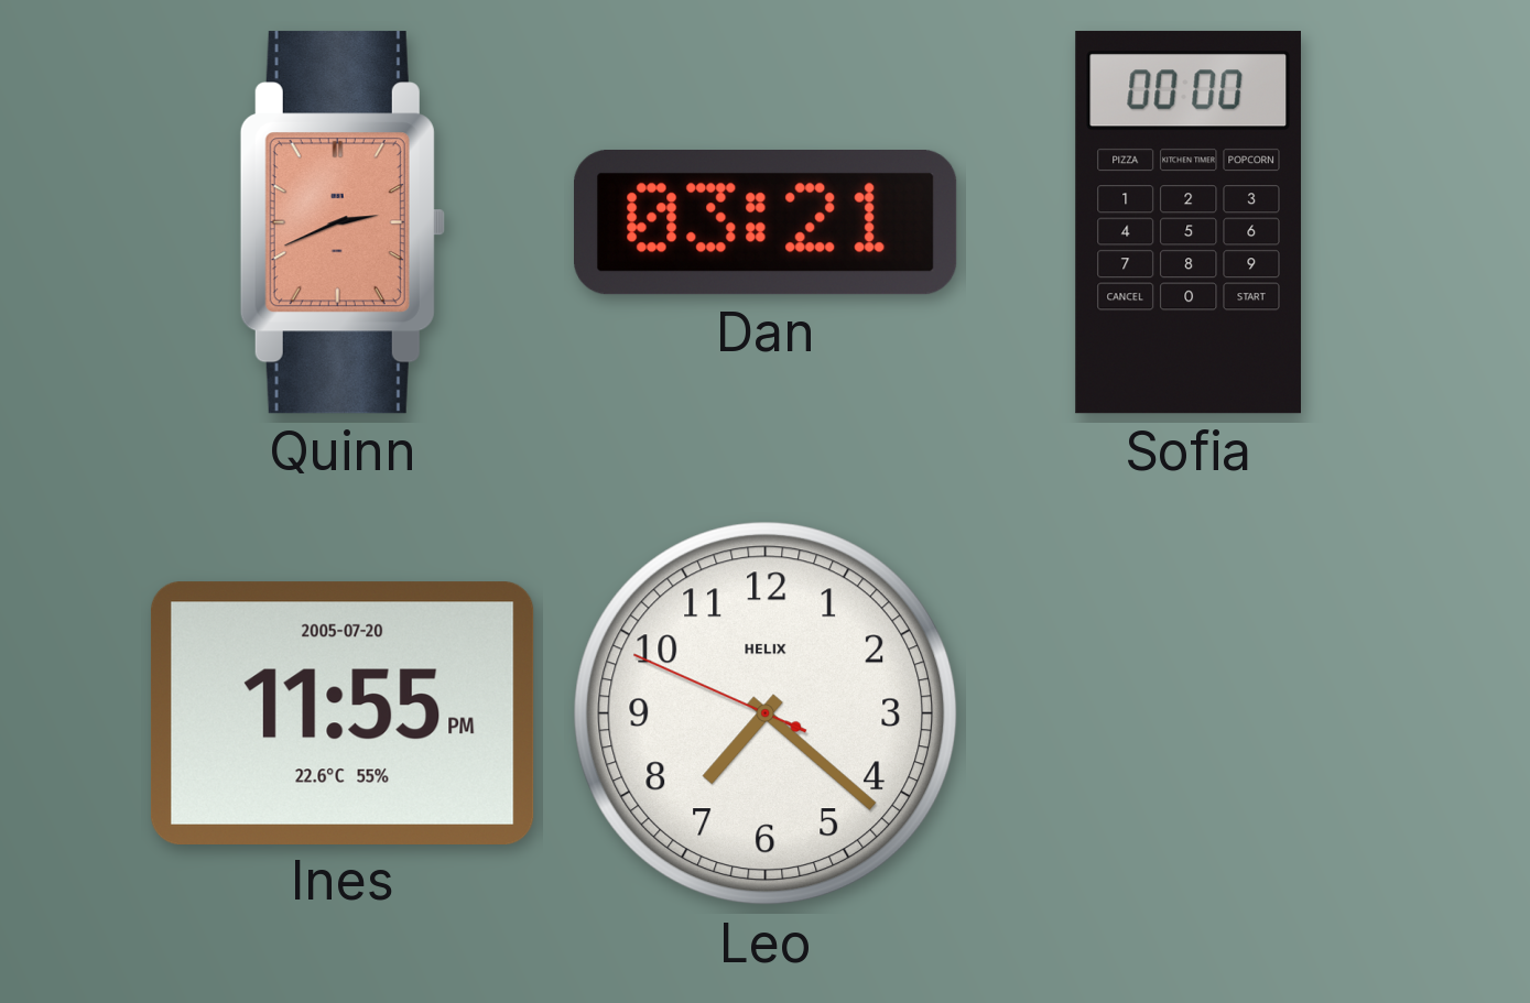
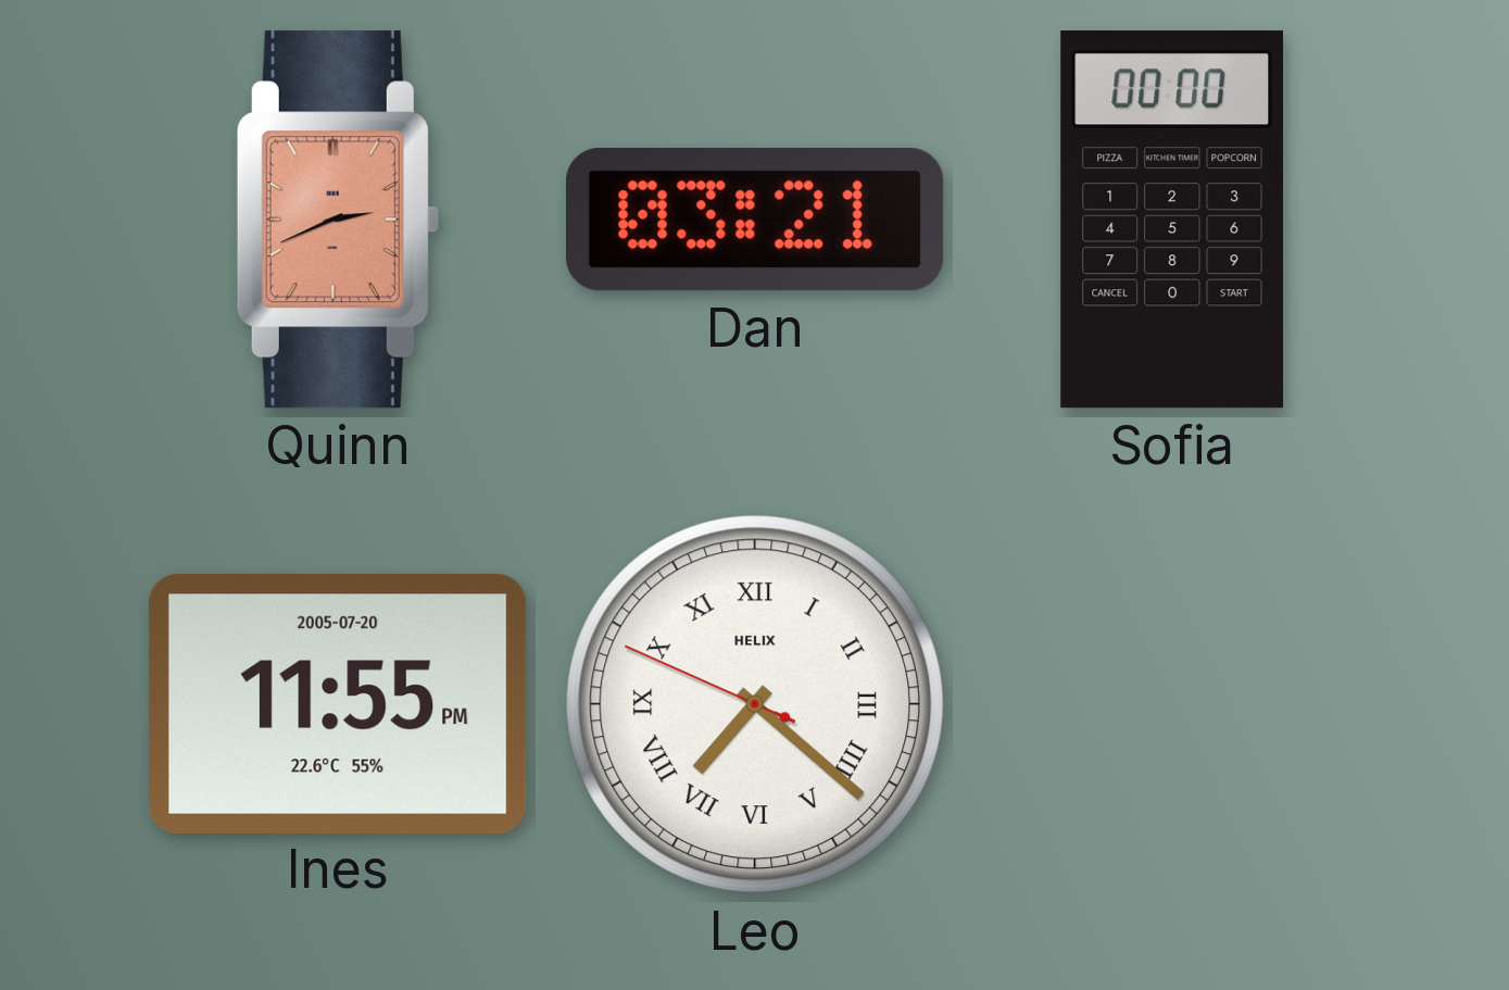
Leo numerals: Arabic -> Roman (755, 704)
